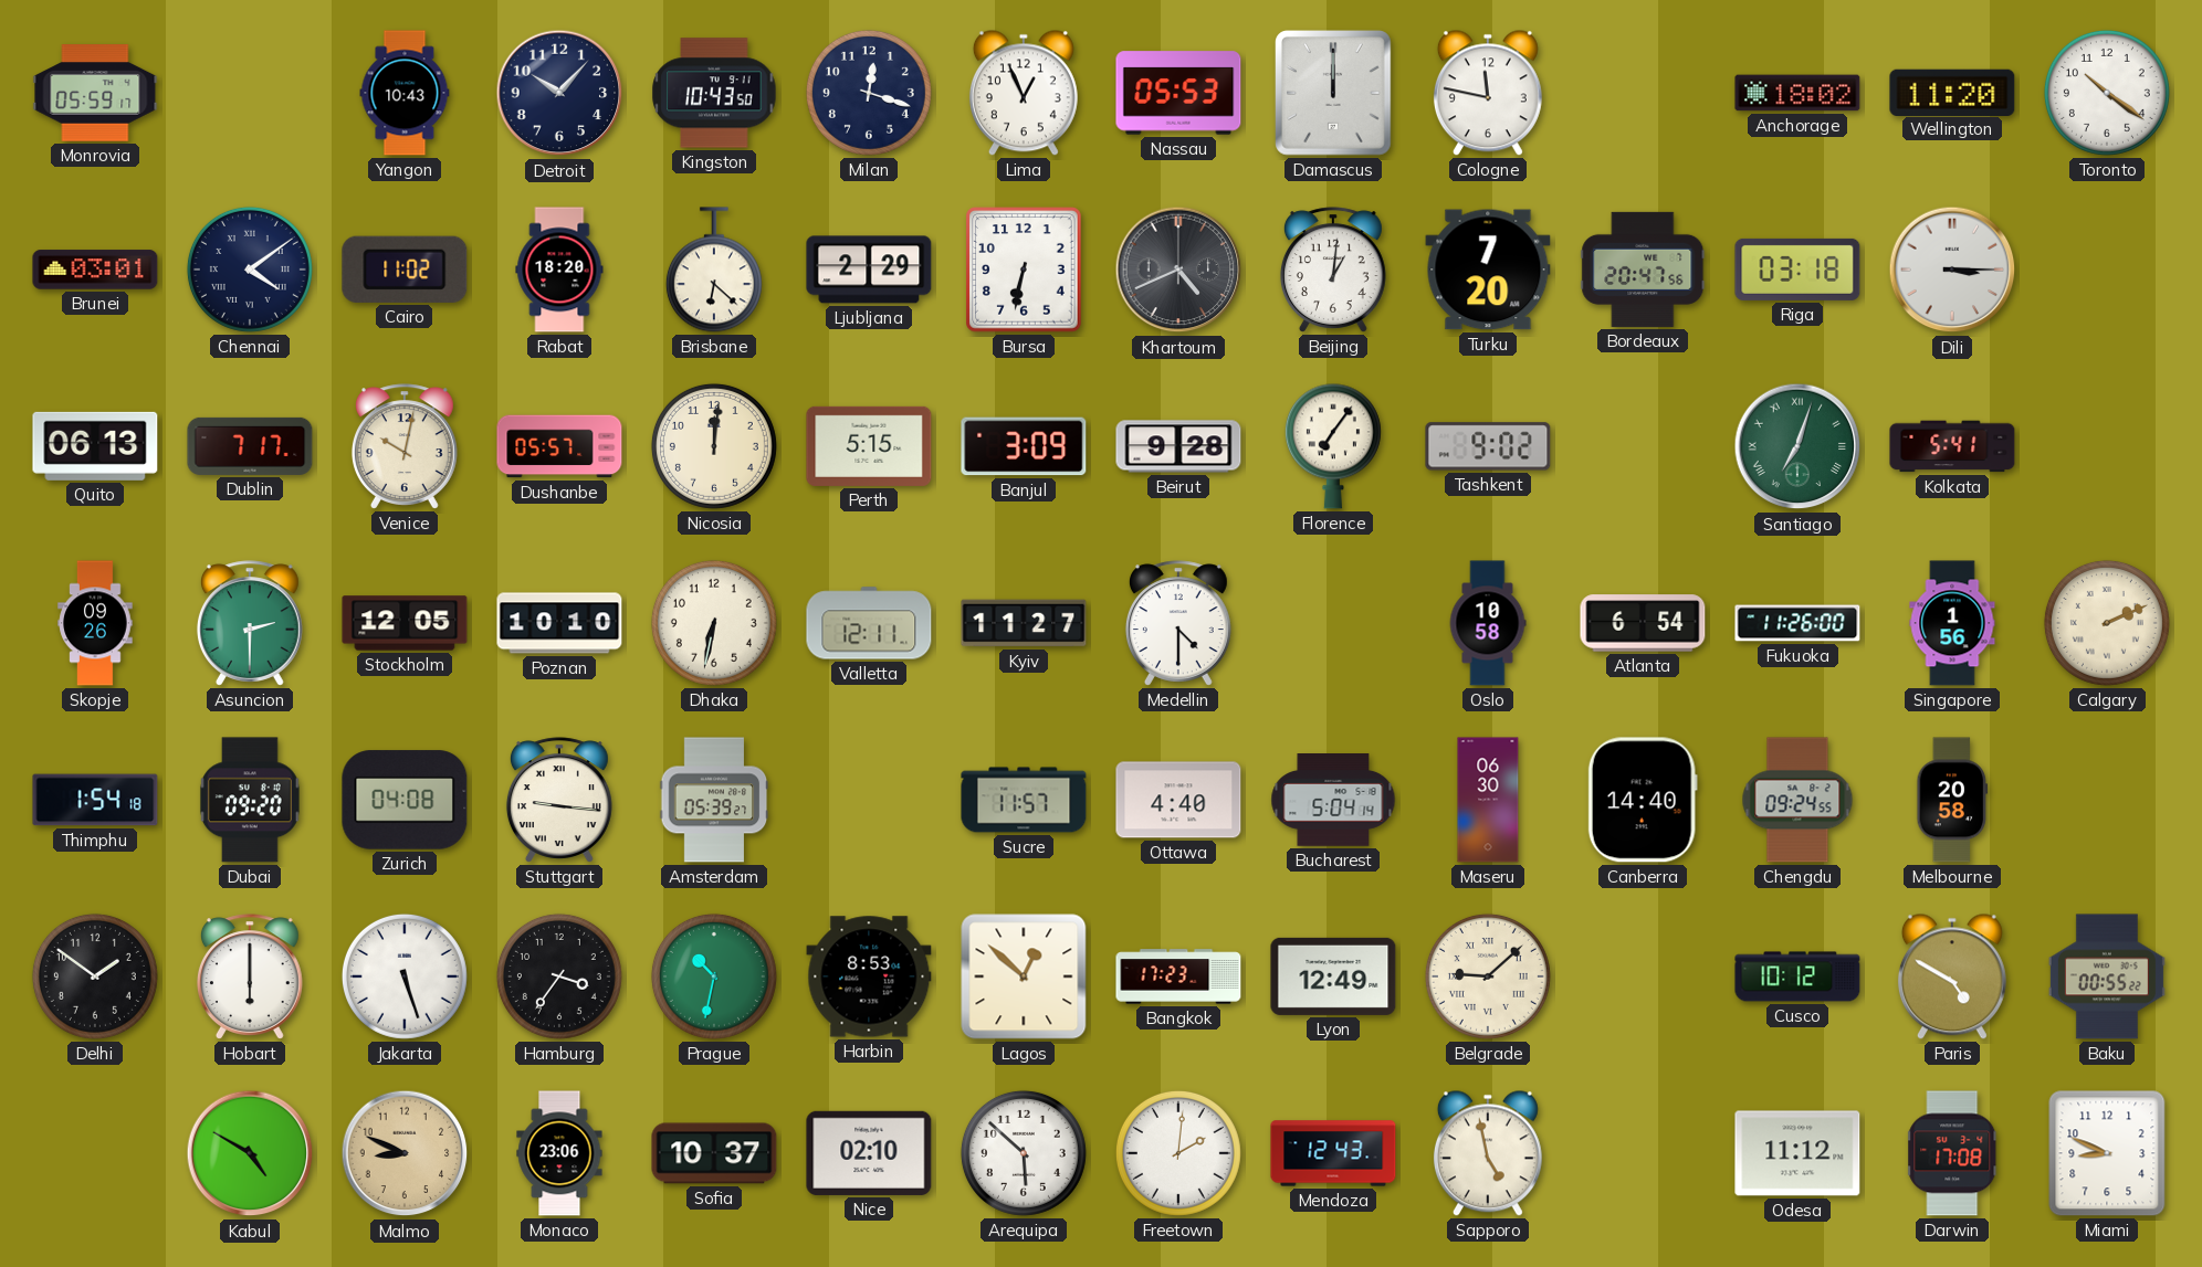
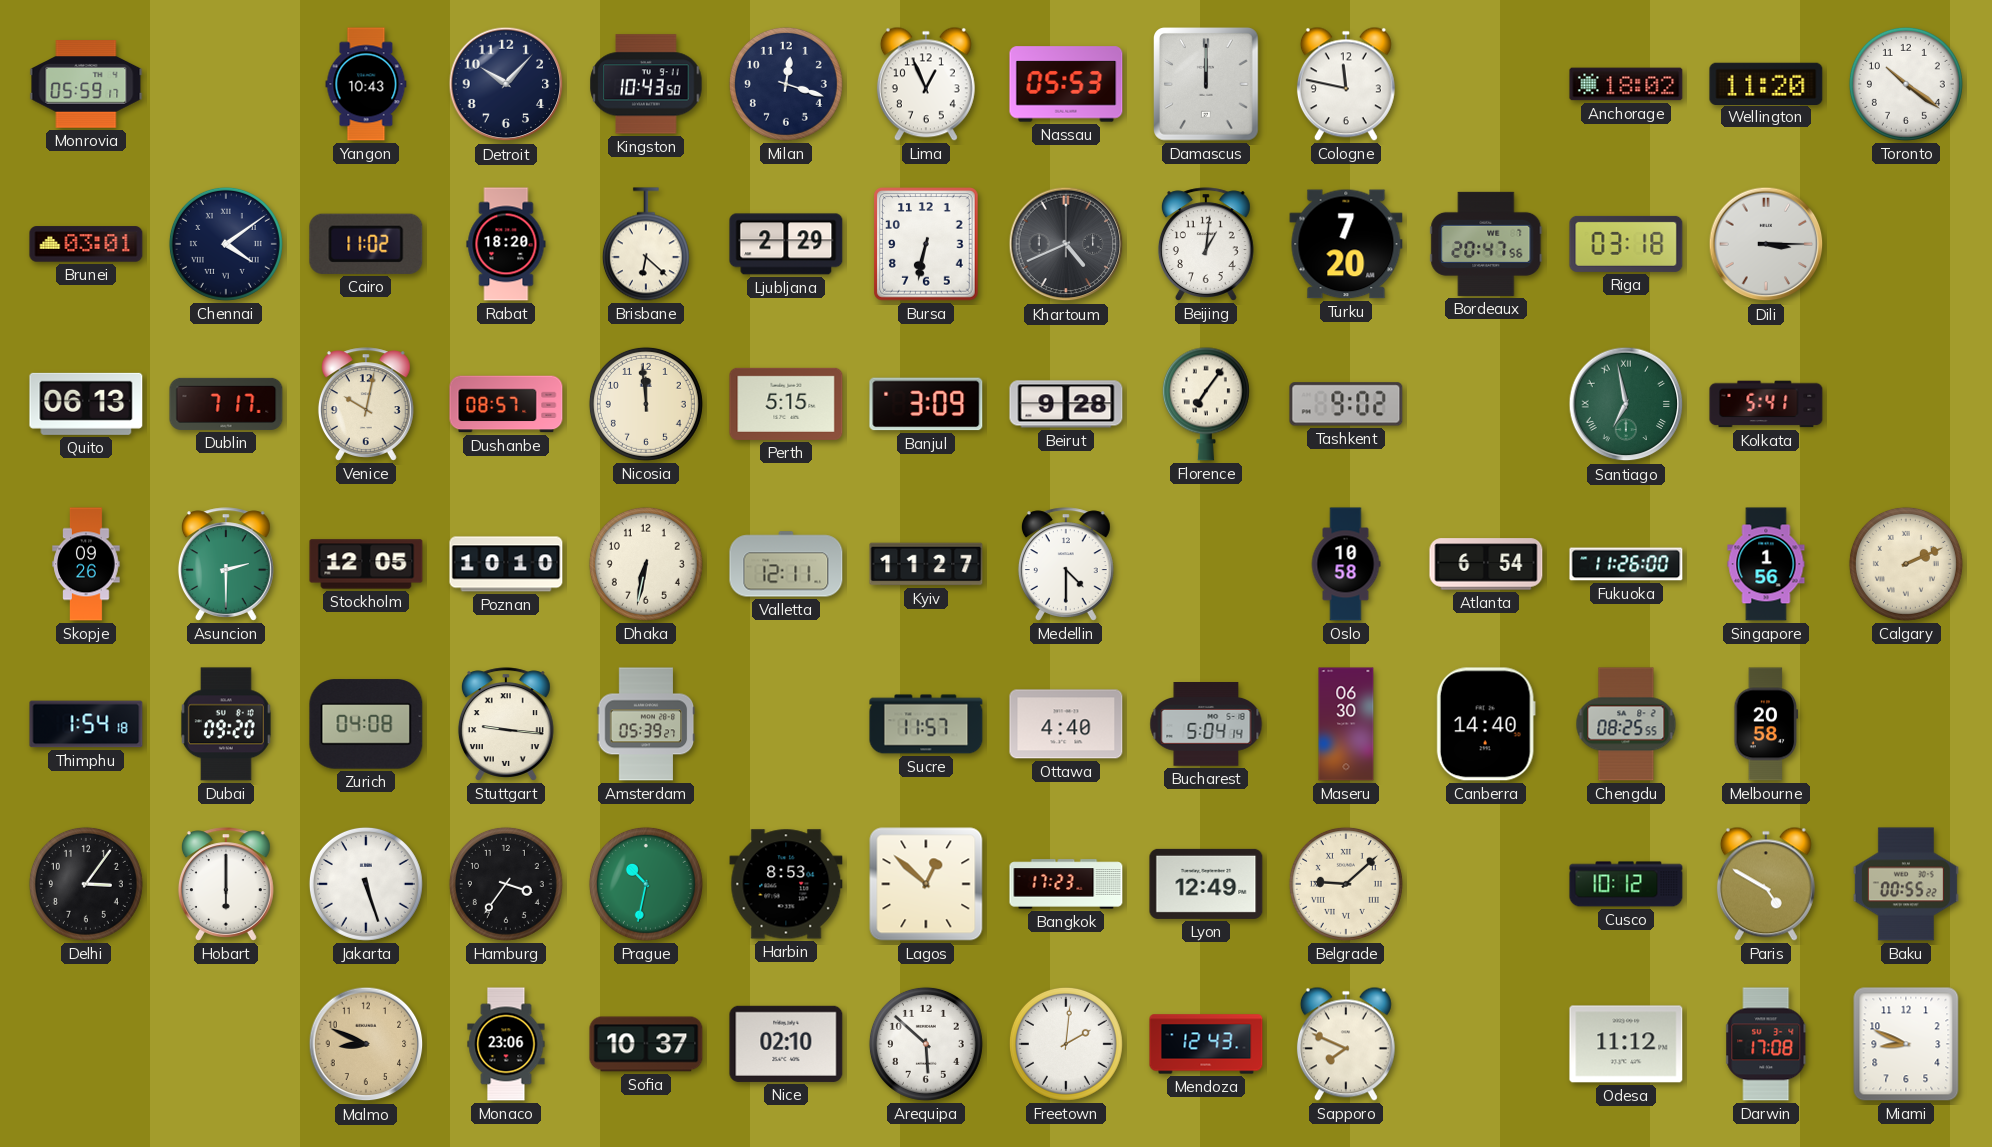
Dushanbe: 05:57 -> 08:57 (506, 404)
Nicosia: 12:01 -> 11:59 (646, 404)
Santiago: 7:03 -> 6:58 (1626, 404)
Chengdu: 09:24 -> 08:25 (1626, 724)
Delhi: 1:51 -> 3:06 (86, 884)
Kabul: 4:50 -> none (250, 1153)
Sapporo: 4:58 -> 7:49 (1346, 1044)
